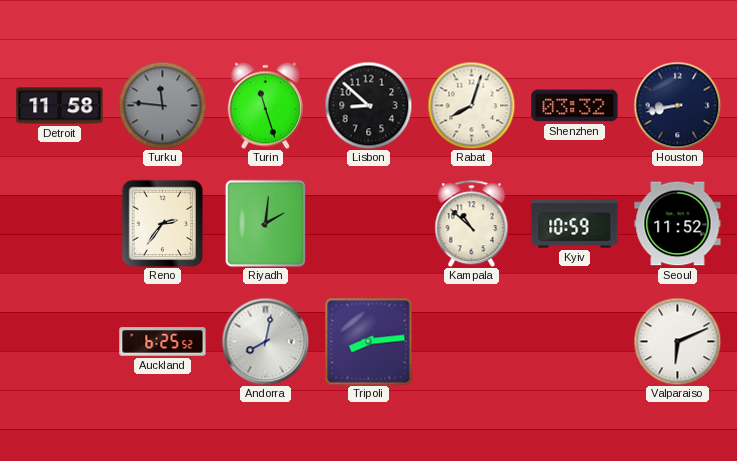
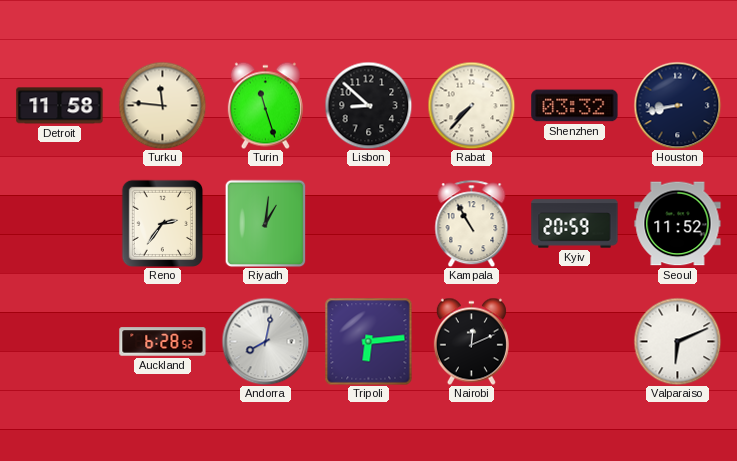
Turku dial: grey -> cream (162, 105)
Rabat: 8:03 -> 7:37 (471, 105)
Riyadh: 2:01 -> 1:01 (266, 223)
Kampala: 10:52 -> 10:55 (472, 223)
Kyiv: 10:59 -> 20:59 (575, 224)
Auckland: 6:25 -> 6:28 (163, 342)
Tripoli: 8:14 -> 6:14 (368, 341)
Nairobi: none -> 12:11 (471, 341)
